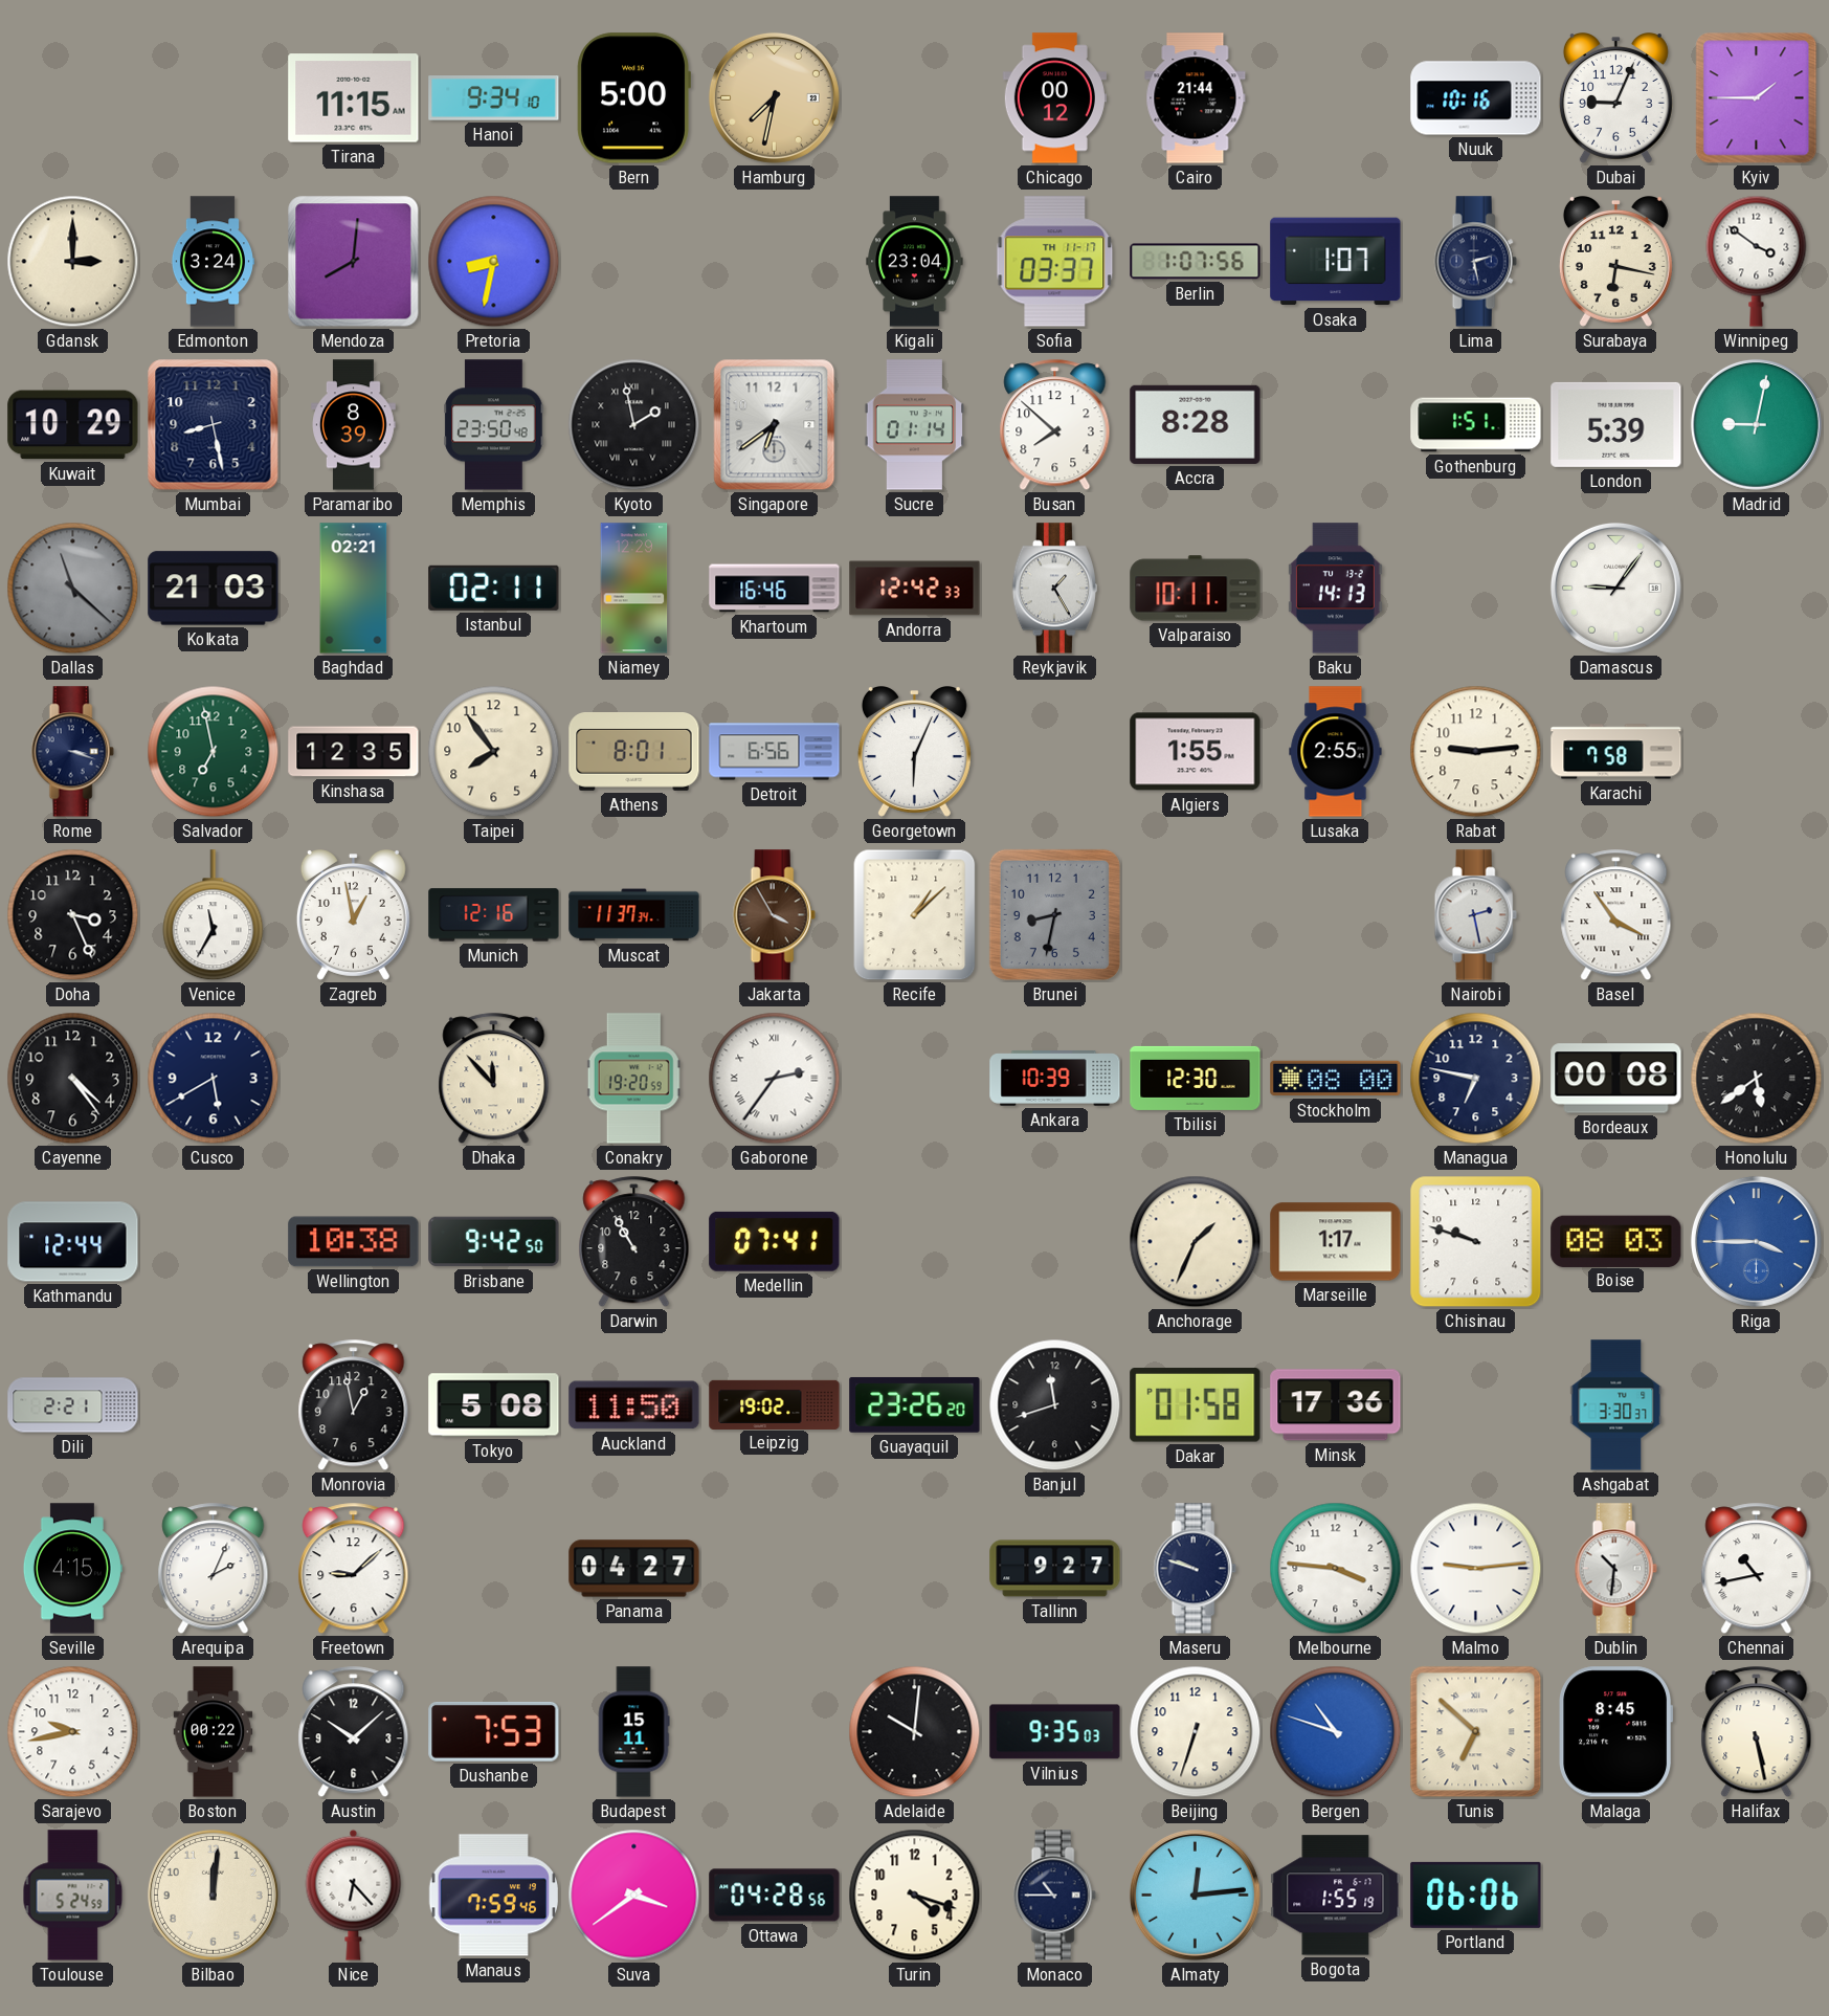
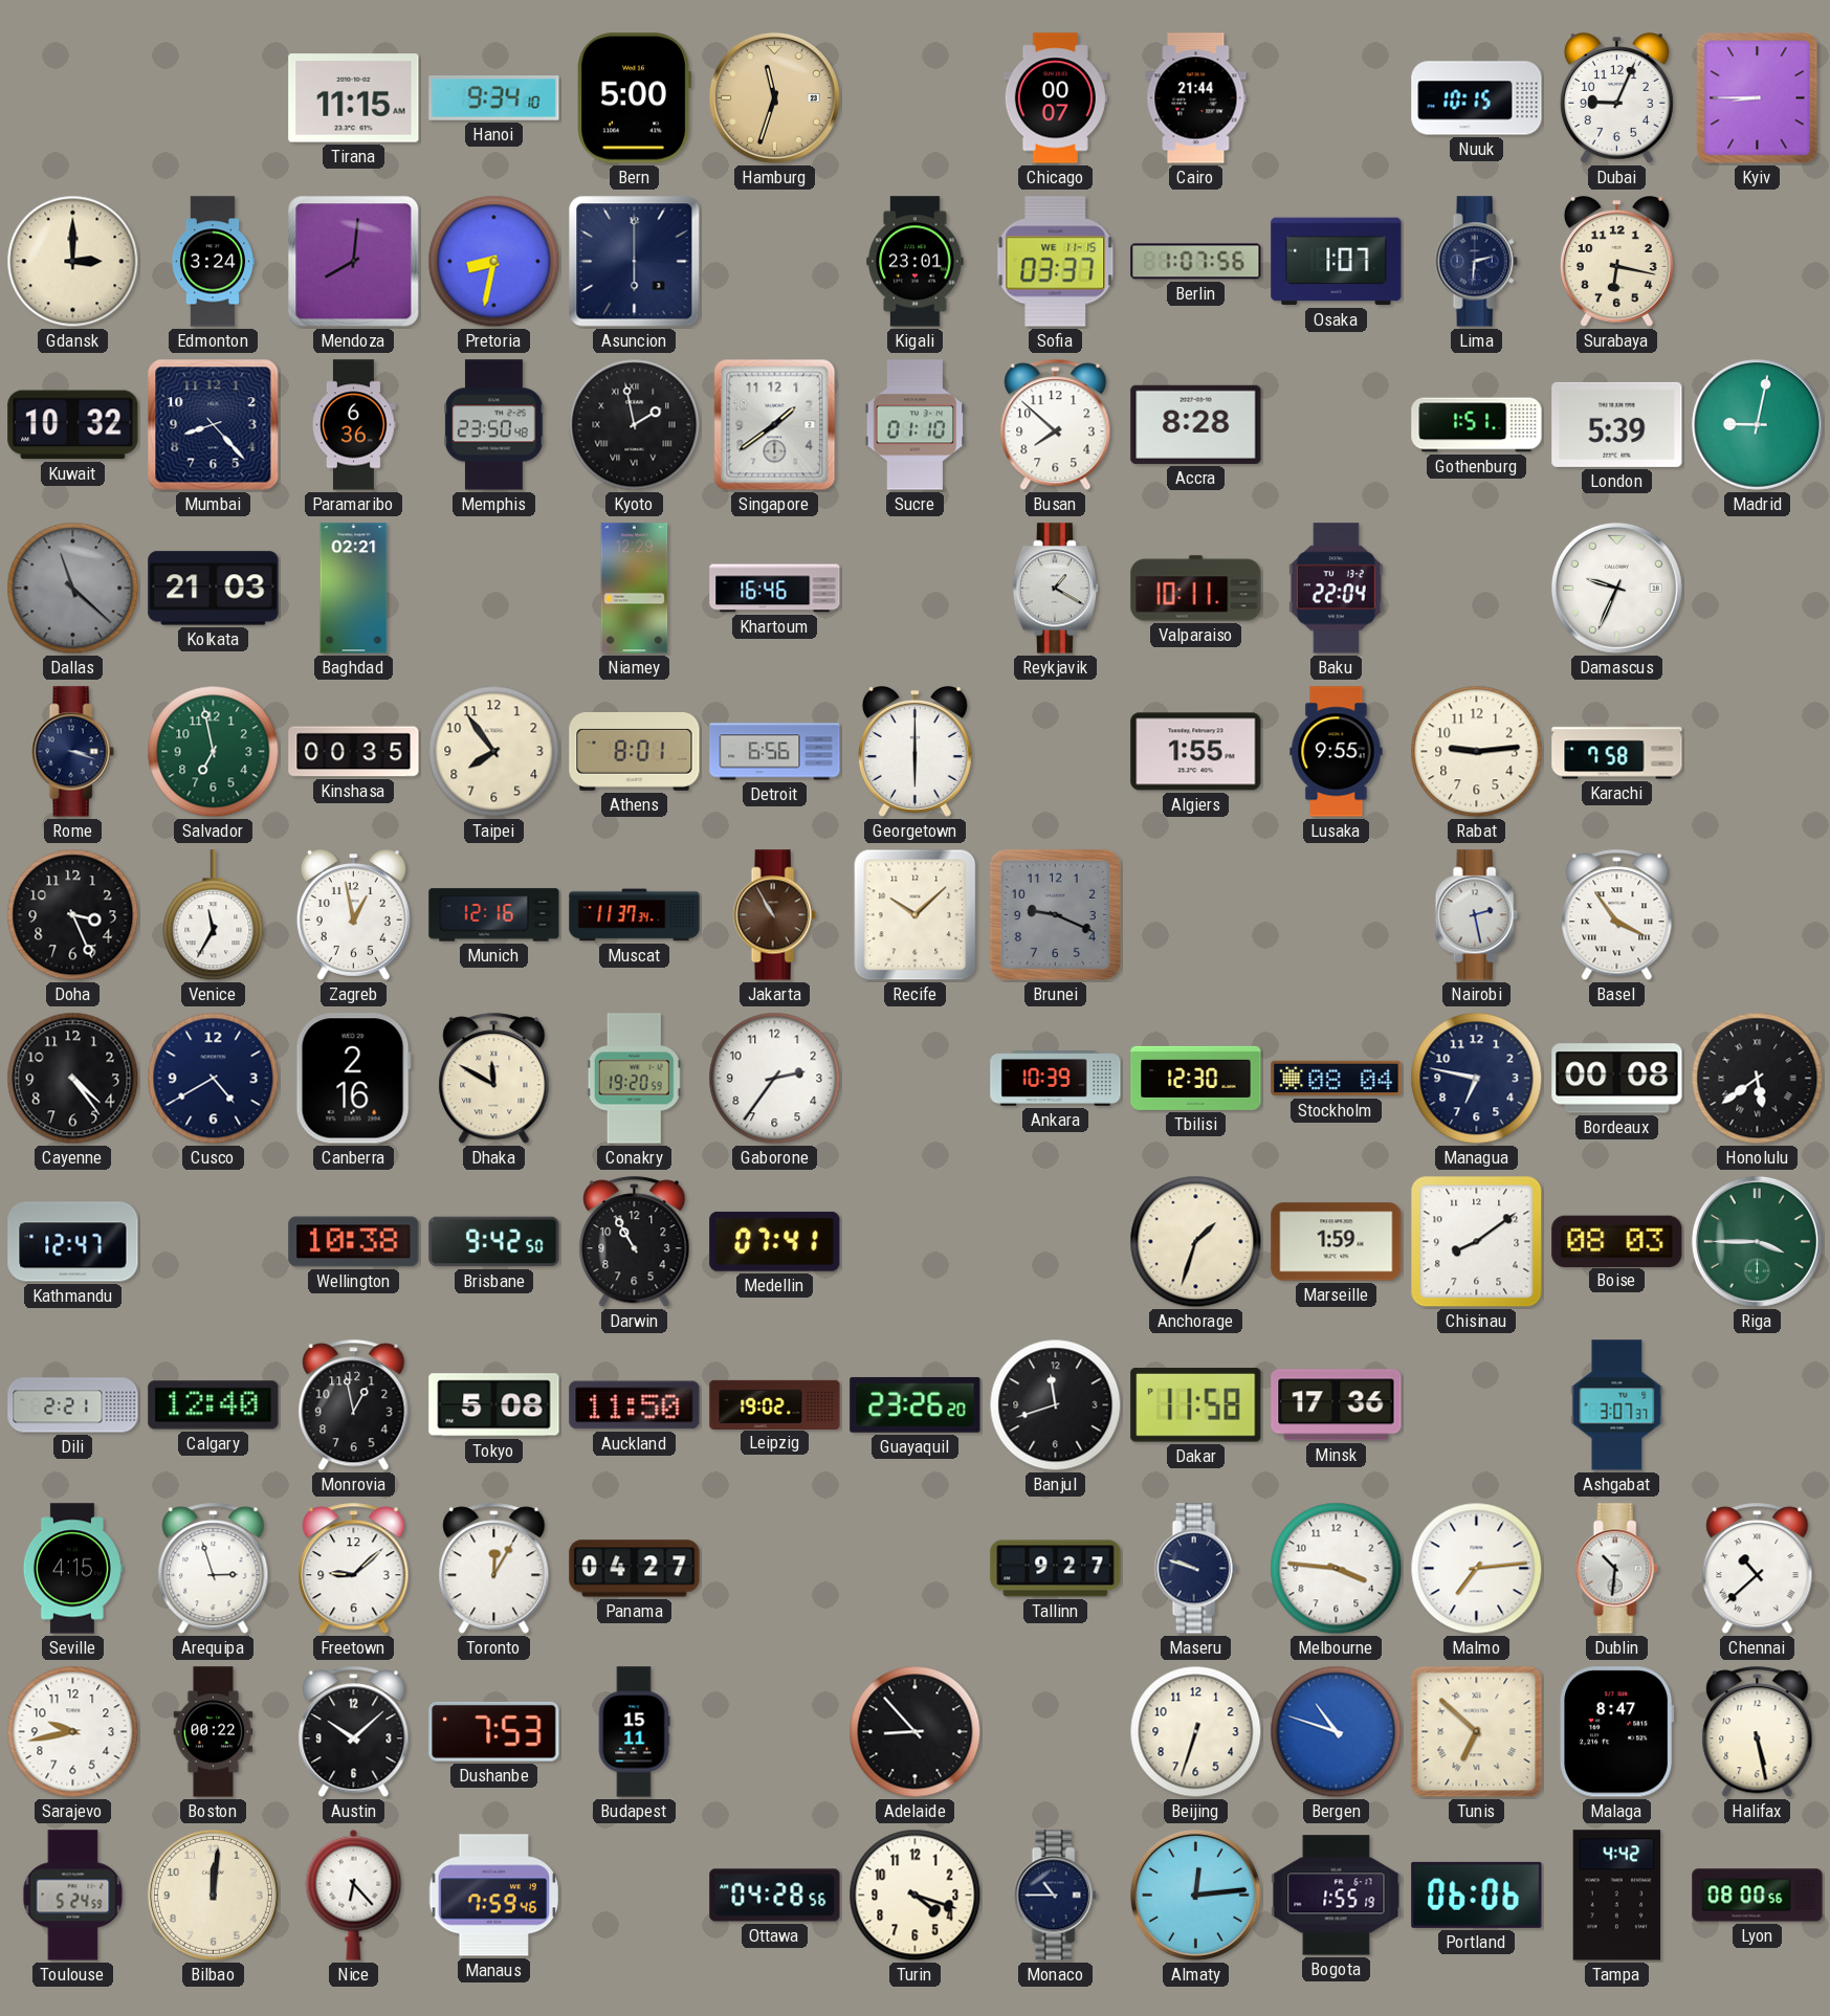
Hamburg: 7:32 -> 11:33 (774, 97)
Chicago: 00:12 -> 00:07 (1055, 98)
Nuuk: 10:16 -> 10:15 (1477, 98)
Kyiv: 1:45 -> 8:45 (1758, 98)
Asuncion: none -> 6:00 (635, 262)
Kigali: 23:04 -> 23:01 (916, 262)
Sofia date: TH 11-17 -> WE 11-15 (1056, 262)
Lima: 2:28 -> 2:31 (1476, 262)
Winnipeg: 3:51 -> none (1757, 261)
Kuwait: 10:29 -> 10:32 (73, 425)
Mumbai: 8:28 -> 8:23 (214, 425)
Paramaribo: 8:39 -> 6:36 (354, 425)
Singapore: 6:39 -> 1:39 (775, 425)
Sucre: 01:14 -> 01:10 (916, 425)
Istanbul: 02:11 -> none (494, 588)
Andorra: 12:42 -> none (915, 589)
Reykjavik: 1:25 -> 1:20 (1055, 589)
Baku: 14:13 -> 22:04 (1336, 589)
Damascus: 9:06 -> 9:34 (1616, 588)
Kinshasa: 12:35 -> 00:35 (354, 752)
Georgetown: 6:04 -> 6:00 (914, 752)
Lusaka: 2:55 -> 9:55 (1337, 752)
Jakarta: 3:55 -> 10:55 (774, 915)
Recife: 1:08 -> 10:08 (916, 915)
Brunei: 8:32 -> 9:19 (1055, 914)
Cusco: 5:40 -> 4:40 (214, 1079)
Canberra: none -> 2:16 (353, 1079)
Dhaka: 11:53 -> 11:50 (494, 1079)
Gaborone numerals: Roman -> Arabic (775, 1079)
Stockholm: 08:00 -> 08:04 (1337, 1079)
Kathmandu: 12:44 -> 12:47 (73, 1242)
Anchorage: 1:34 -> 1:33 (1196, 1242)
Marseille: 1:17 -> 1:59 (1337, 1242)
Chisinau: 9:48 -> 8:09 (1477, 1242)
Riga dial: blue -> green (1757, 1241)
Calgary: none -> 12:40 (214, 1405)
Dakar: 01:58 -> 11:58 (1196, 1405)
Ashgabat: 3:30 -> 3:07 (1617, 1405)
Arequipa: 2:04 -> 2:57 (214, 1569)
Toronto: none -> 12:05 (494, 1569)
Malmo: 9:14 -> 7:14 (1477, 1569)
Chennai: 10:43 -> 10:38 (1758, 1569)
Adelaide: 10:01 -> 8:53 (916, 1732)
Vilnius: 9:35 -> none (1055, 1732)
Malaga: 8:45 -> 8:47 (1617, 1732)
Suva: 3:39 -> none (634, 1896)
Tampa: none -> 4:42 (1617, 1896)
Lyon: none -> 08:00 (1758, 1896)
